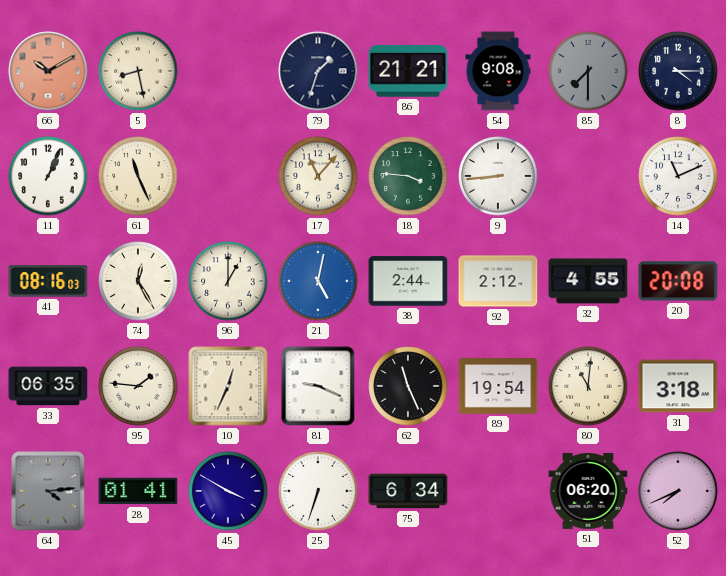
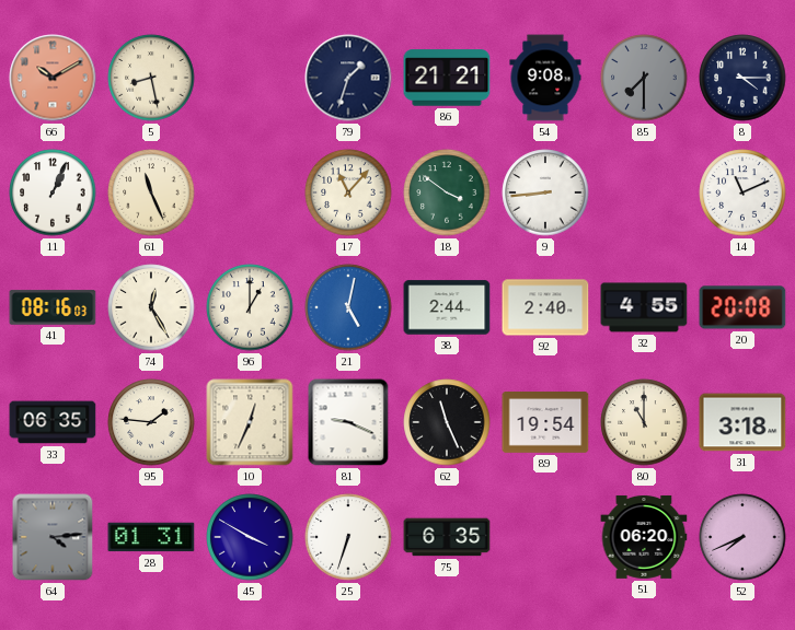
18: 3:46 -> 3:51 (447, 192)
92: 2:12 -> 2:40 (545, 307)
80: 11:01 -> 11:00 (644, 422)
28: 01:41 -> 01:31 (151, 537)
75: 6:34 -> 6:35 (447, 537)
